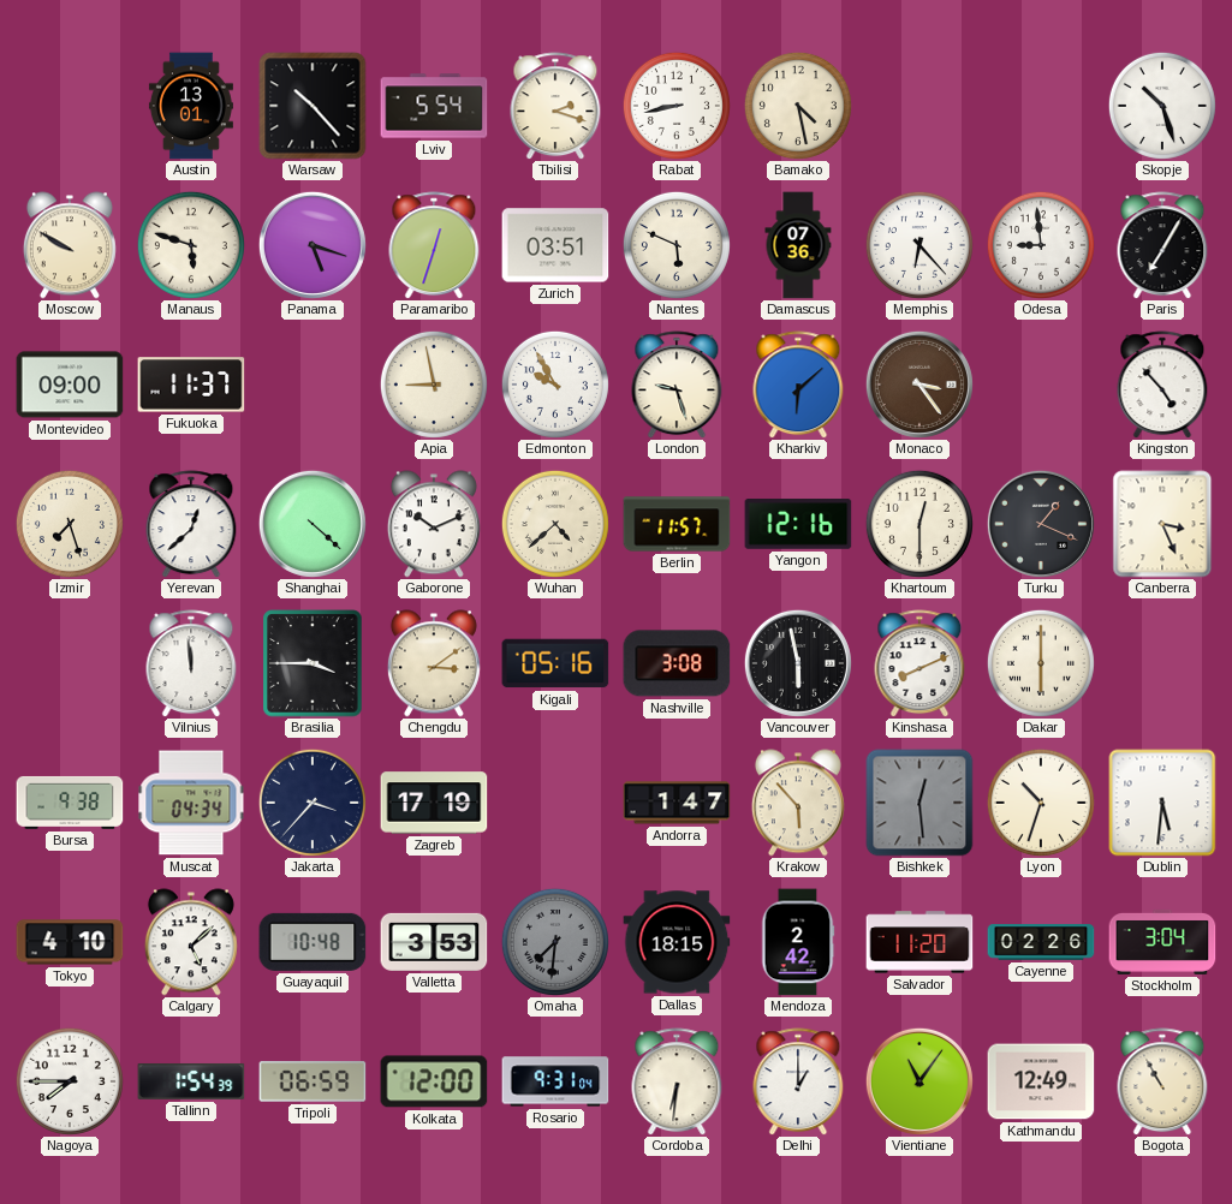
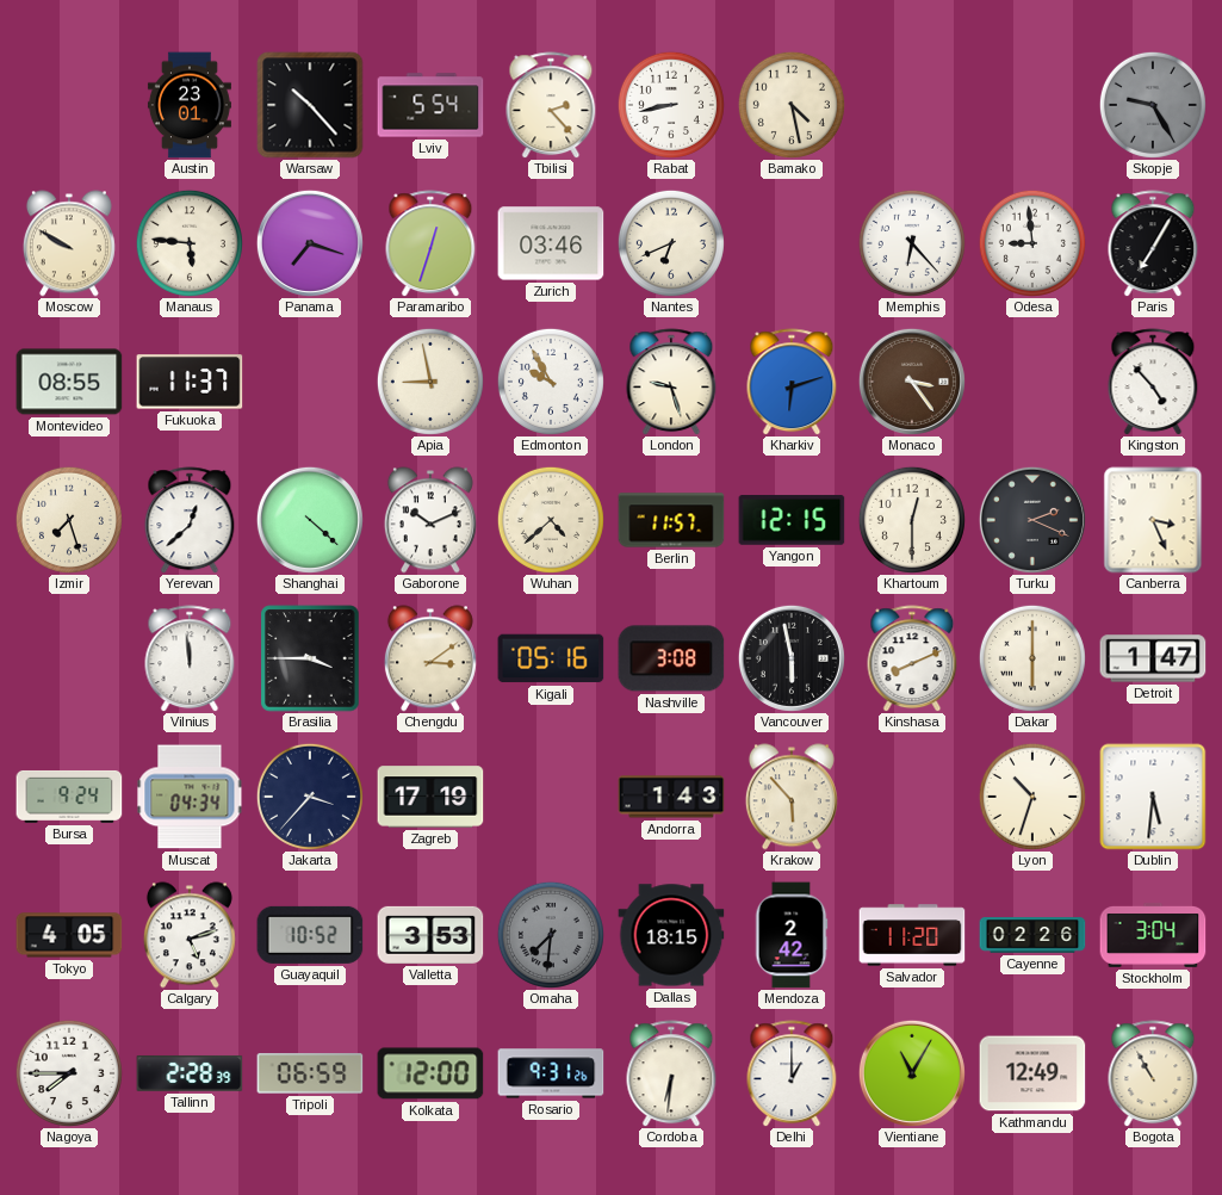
Austin: 13:01 -> 23:01 (190, 105)
Tbilisi: 2:18 -> 2:23 (551, 105)
Skopje: 10:27 -> 9:25 (1153, 105)
Skopje dial: white -> grey (1153, 105)
Manaus: 5:48 -> 5:46 (190, 243)
Panama: 5:18 -> 7:18 (310, 243)
Zurich: 03:51 -> 03:46 (551, 243)
Nantes: 5:49 -> 6:41 (671, 243)
Damascus: 07:36 -> none (798, 245)
Montevideo: 09:00 -> 08:55 (69, 382)
Kharkiv: 6:08 -> 6:12 (792, 382)
Yangon: 12:16 -> 12:15 (792, 520)
Turku: 1:19 -> 2:19 (1032, 520)
Detroit: none -> 1:47 (1153, 658)
Bursa: 9:38 -> 9:24 (69, 797)
Andorra: 1:47 -> 1:43 (671, 797)
Bishkek: 12:29 -> none (919, 803)
Tokyo: 4:10 -> 4:05 (69, 935)
Calgary: 5:08 -> 5:12 (190, 935)
Guayaquil: 10:48 -> 10:52 (310, 935)
Tallinn: 1:54 -> 2:28 (190, 1073)
Rosario: 9:31:04 -> 9:31:26 (551, 1073)
Vientiane: 11:06 -> 11:05 (912, 1073)
